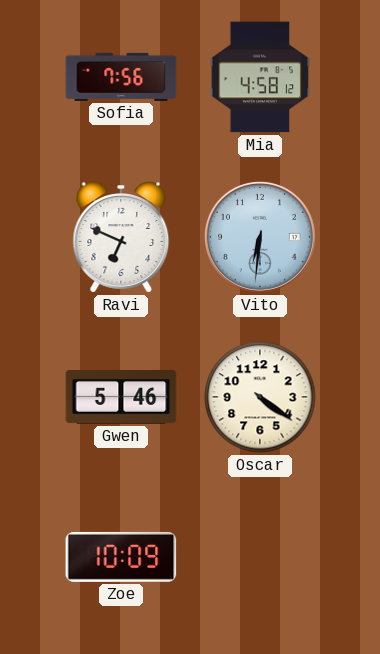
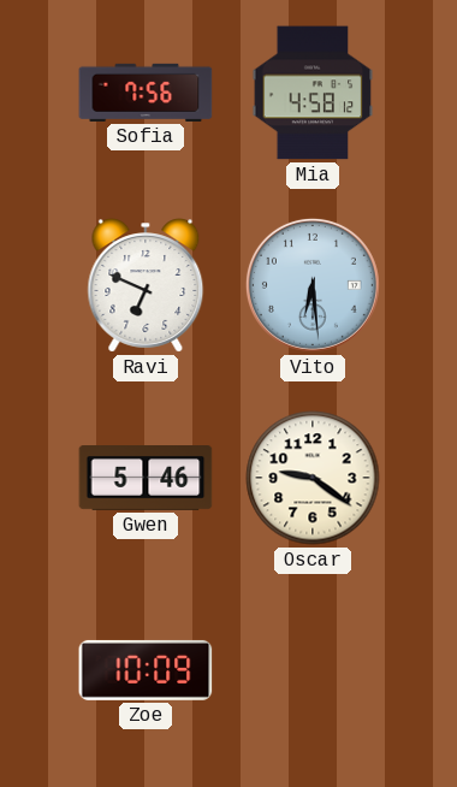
Vito: 6:31 -> 6:29 (313, 285)
Oscar: 4:21 -> 9:21 (313, 478)
